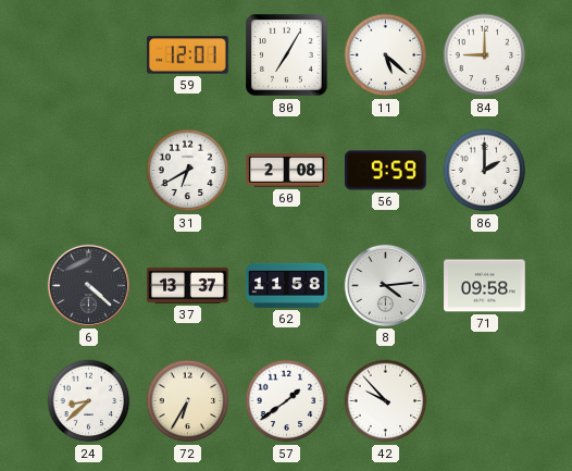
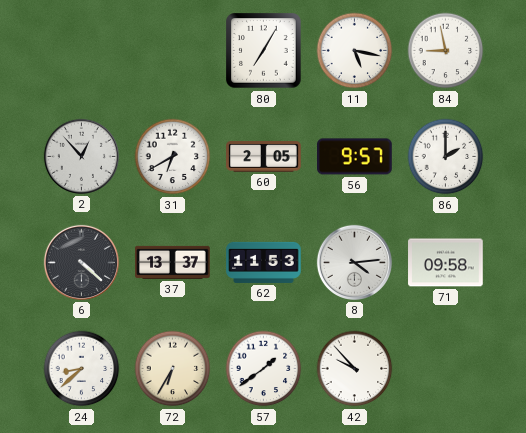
59: 12:01 -> none (188, 55)
11: 5:22 -> 5:17 (355, 51)
84: 9:00 -> 8:58 (446, 51)
2: none -> 12:53 (81, 156)
60: 2:08 -> 2:05 (264, 157)
56: 9:59 -> 9:57 (355, 157)
62: 11:58 -> 11:53 (264, 262)
